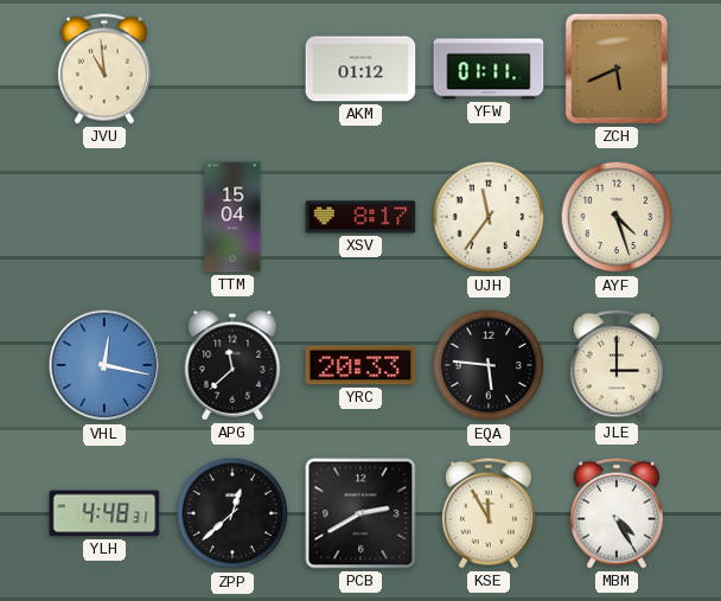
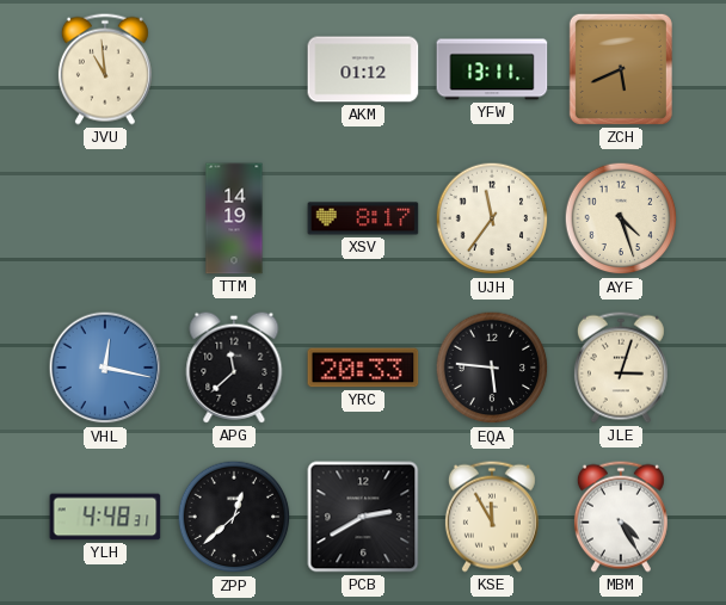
YFW: 01:11 -> 13:11 (492, 69)
TTM: 15:04 -> 14:19 (234, 218)
JLE: 3:00 -> 3:03 (621, 368)
